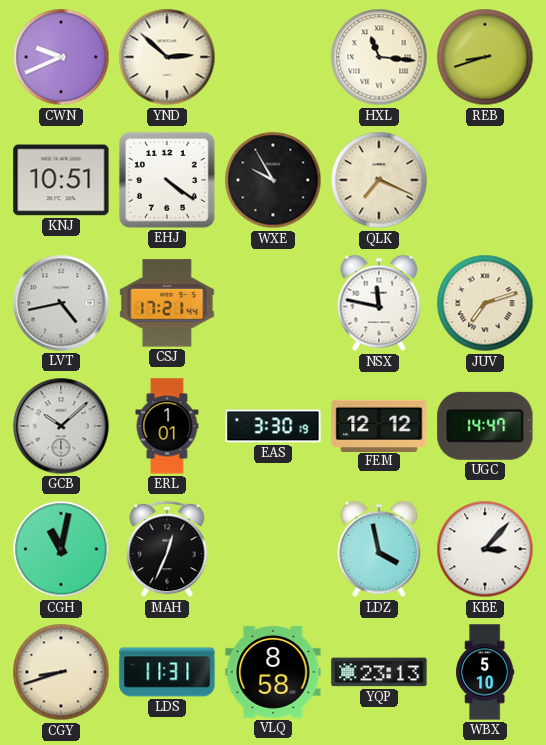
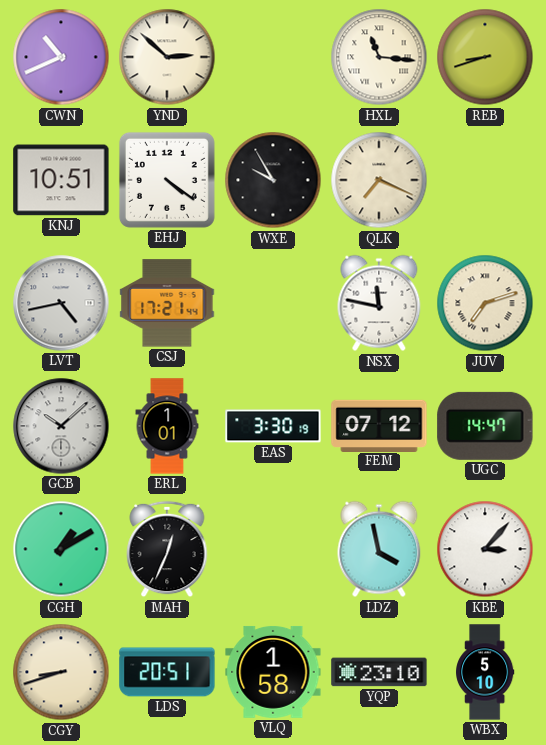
CWN: 9:41 -> 10:41 (61, 57)
FEM: 12:12 -> 07:12 (379, 425)
CGH: 11:02 -> 1:10 (61, 549)
LDS: 11:31 -> 20:51 (167, 672)
VLQ: 8:58 -> 1:58 (273, 672)
YQP: 23:13 -> 23:10 (379, 672)
